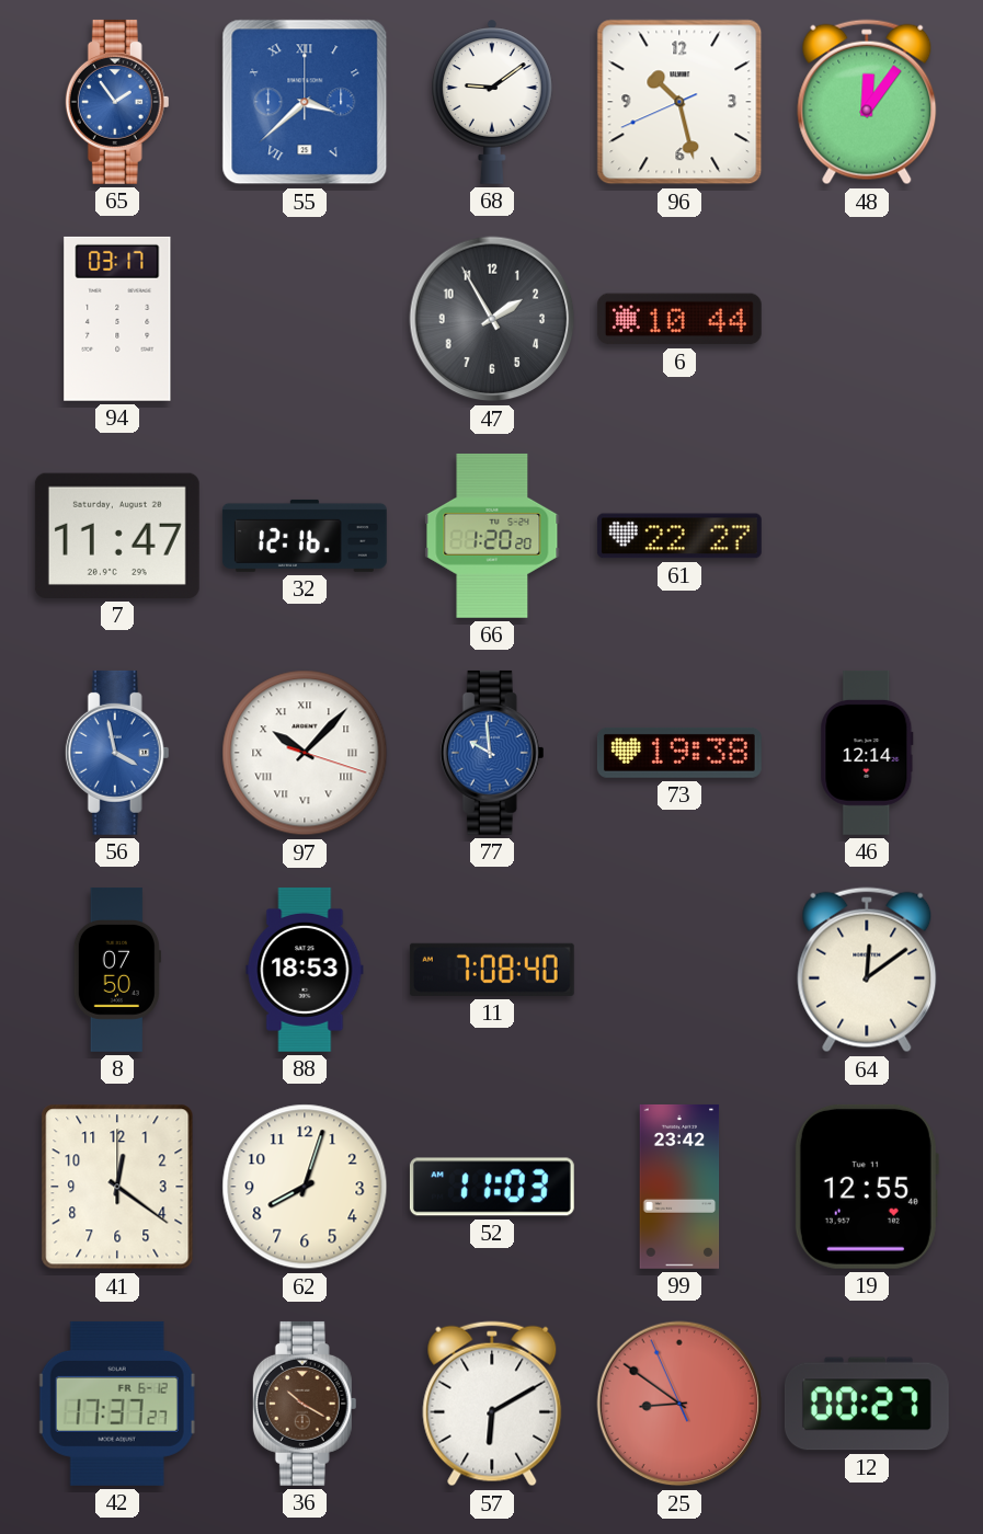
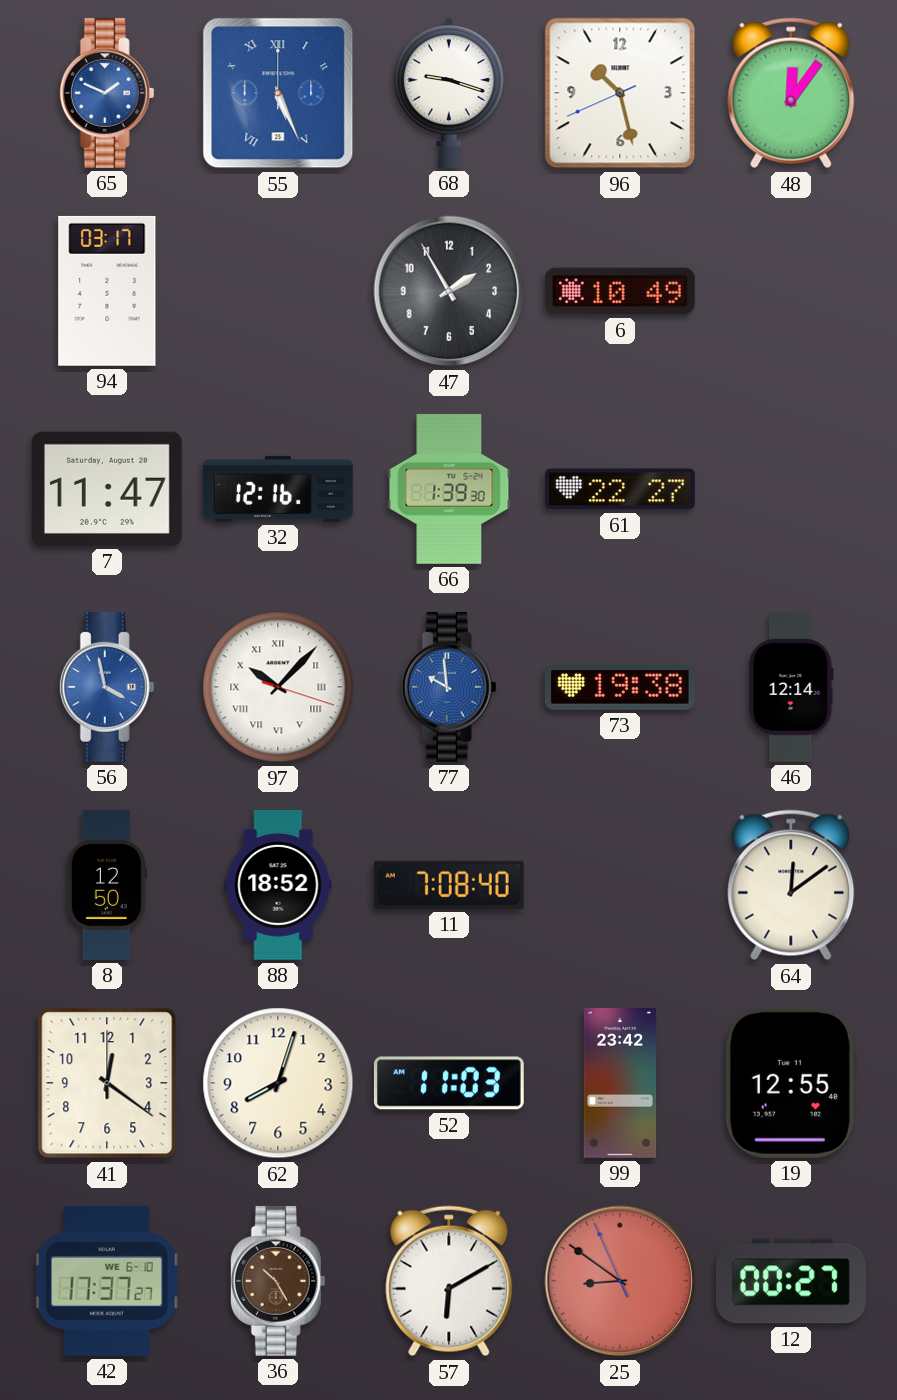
65: 1:54 -> 1:49 (107, 93)
55: 3:38 -> 5:26 (278, 93)
68: 9:09 -> 9:18 (450, 93)
6: 10:44 -> 10:49 (620, 291)
66: 1:20 -> 1:39 (449, 489)
8: 07:50 -> 12:50 (107, 886)
88: 18:53 -> 18:52 (278, 885)
42 date: FR 6-12 -> WE 6-10 (107, 1281)
36: 10:20 -> 10:25 (278, 1281)
